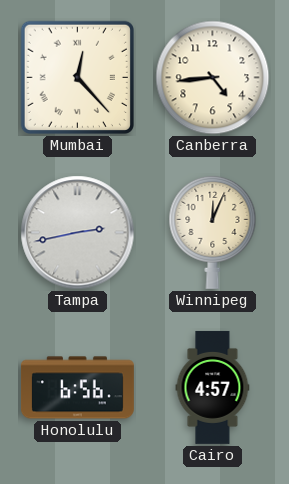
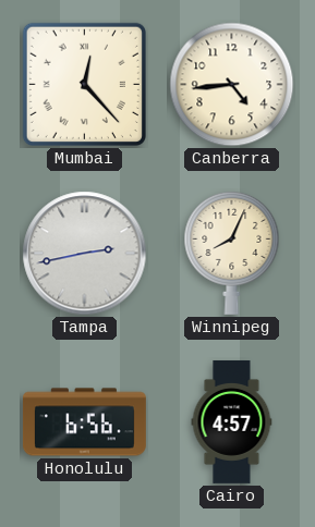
Winnipeg: 12:04 -> 8:04 (232, 253)
